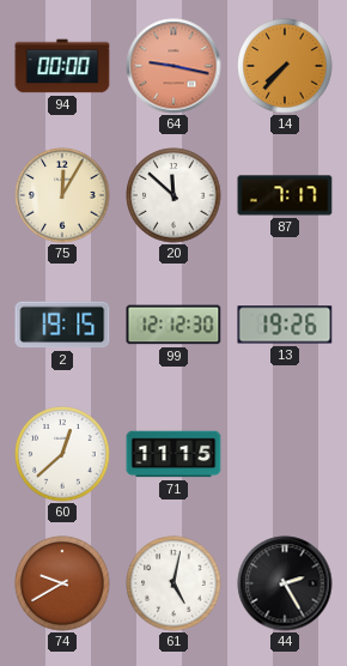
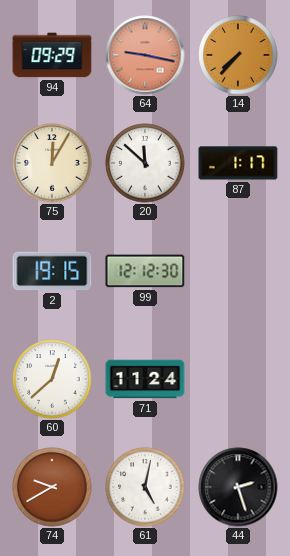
94: 00:00 -> 09:29 (52, 55)
87: 7:17 -> 1:17 (238, 163)
13: 19:26 -> none (285, 325)
71: 11:15 -> 11:24 (145, 379)
44: 2:25 -> 2:27 (238, 487)
